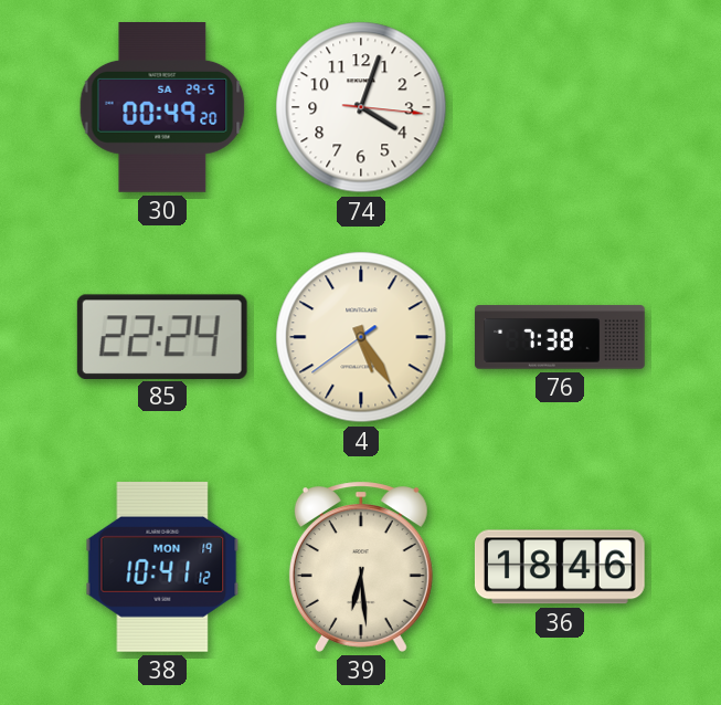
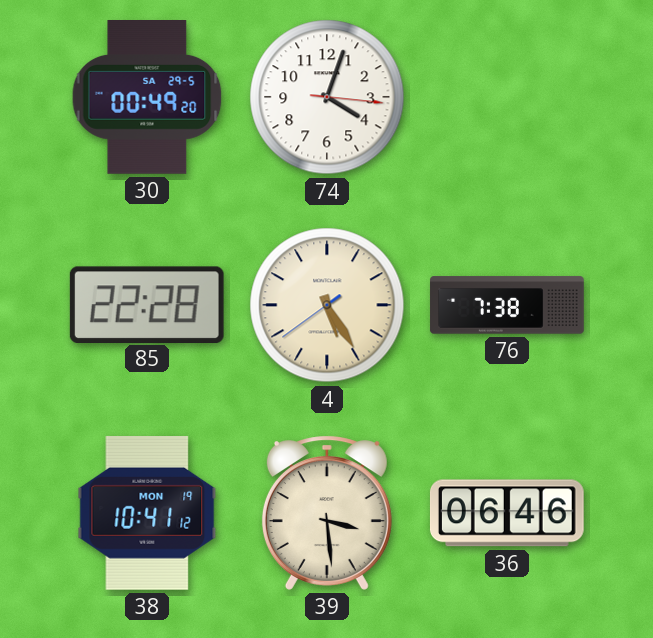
85: 22:24 -> 22:28 (147, 304)
39: 6:29 -> 3:29 (327, 513)
36: 18:46 -> 06:46 (507, 513)
